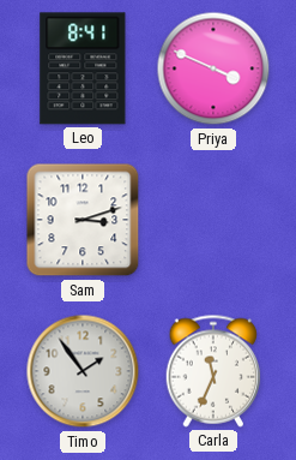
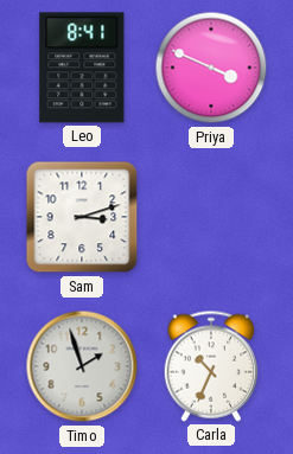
Timo: 1:54 -> 1:57 (82, 366)
Carla: 11:34 -> 10:34 (211, 366)
